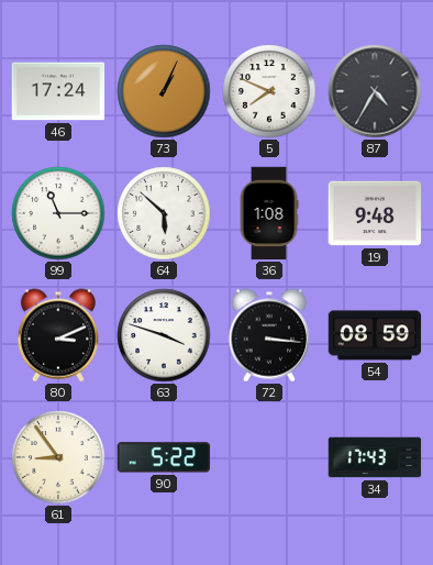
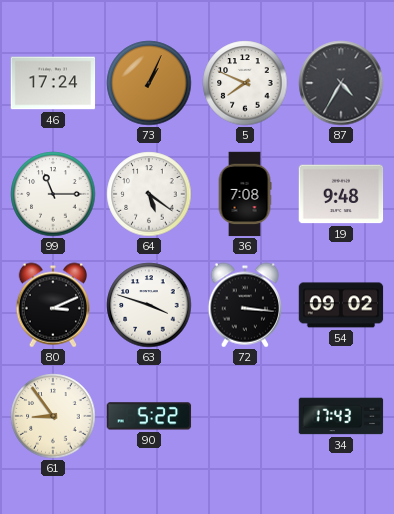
64: 5:52 -> 5:21 (149, 194)
36: 1:08 -> 7:08 (245, 194)
54: 08:59 -> 09:02 (341, 305)
